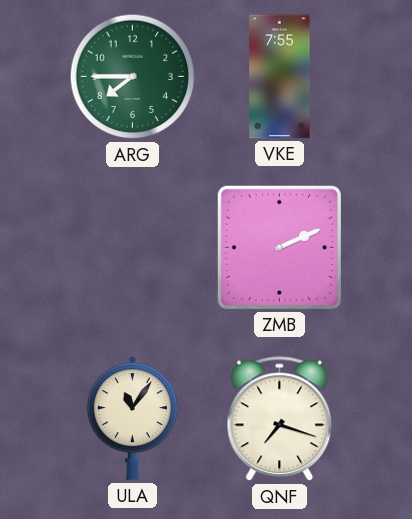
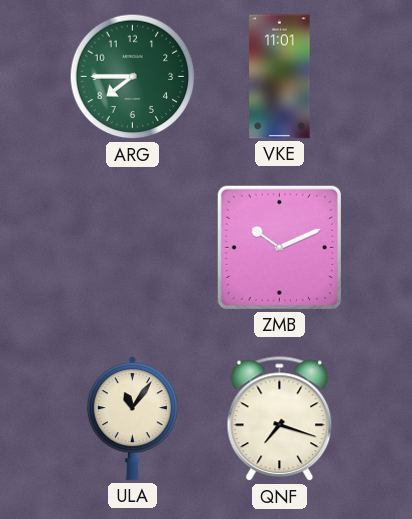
VKE: 7:55 -> 11:01 (280, 77)
ZMB: 2:11 -> 10:11 (279, 247)
